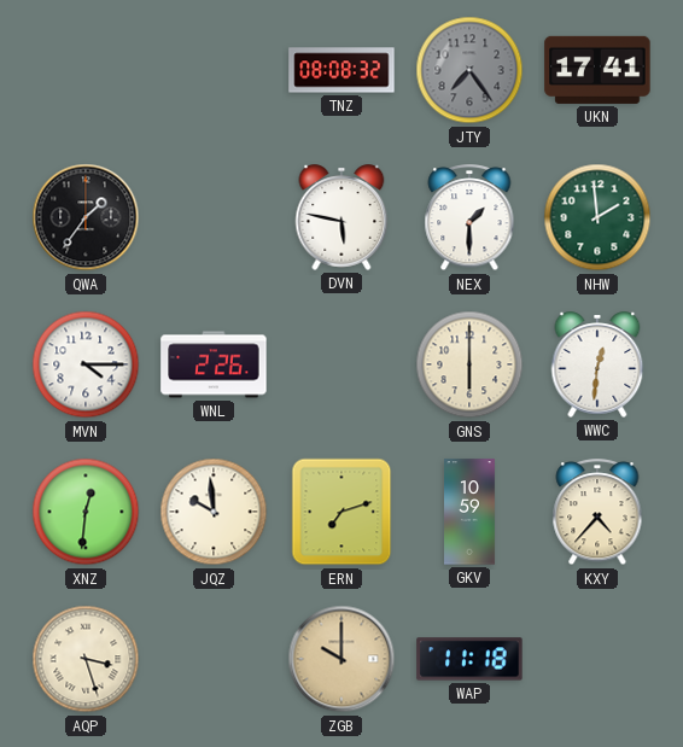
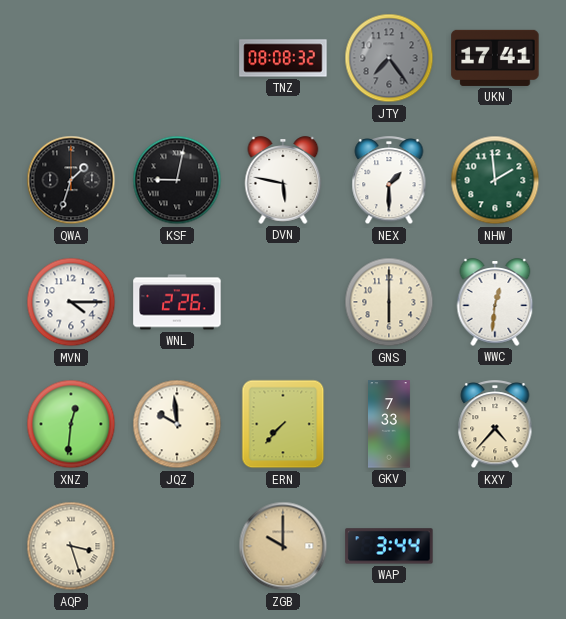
QWA: 1:36 -> 1:33 (71, 180)
KSF: none -> 9:02 (177, 180)
ERN: 7:12 -> 7:37 (283, 424)
GKV: 10:59 -> 7:33 (390, 424)
WAP: 11:18 -> 3:44 (389, 546)
